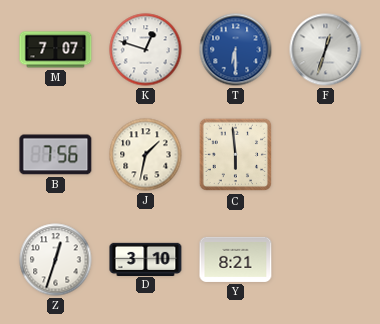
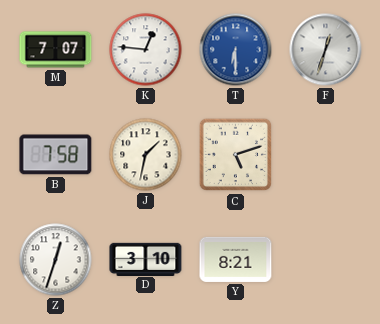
K: 12:48 -> 12:46 (146, 50)
B: 7:56 -> 7:58 (56, 155)
C: 5:59 -> 5:12 (236, 155)
